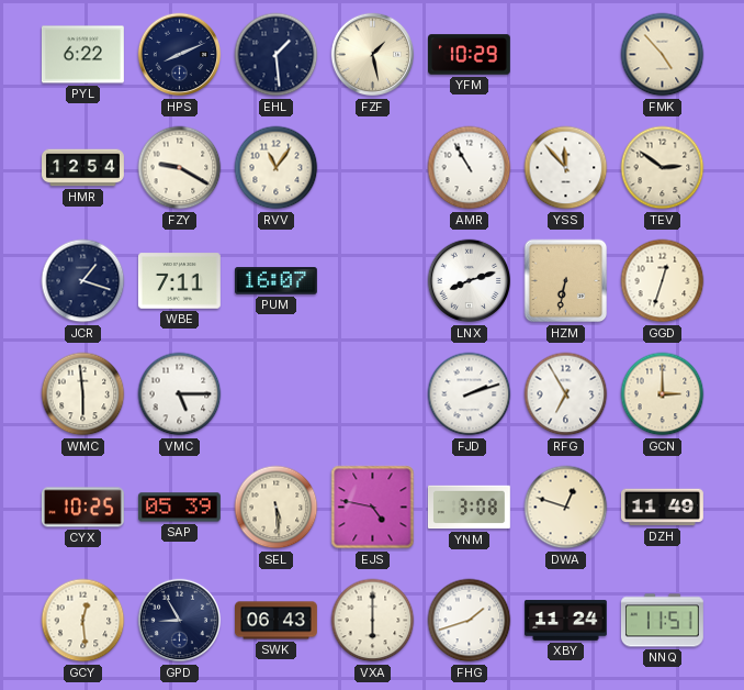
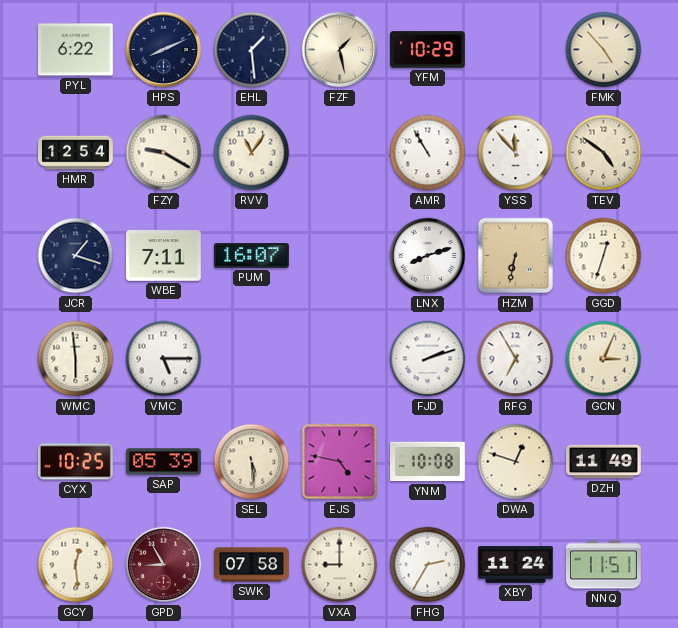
TEV: 2:51 -> 4:51 (604, 153)
GCN: 3:00 -> 3:04 (604, 359)
YNM: 3:08 -> 10:08 (427, 462)
GPD dial: navy -> burgundy (164, 565)
SWK: 06:43 -> 07:58 (252, 565)
VXA: 6:00 -> 9:00 (340, 565)
FHG: 1:42 -> 2:35 (428, 565)
